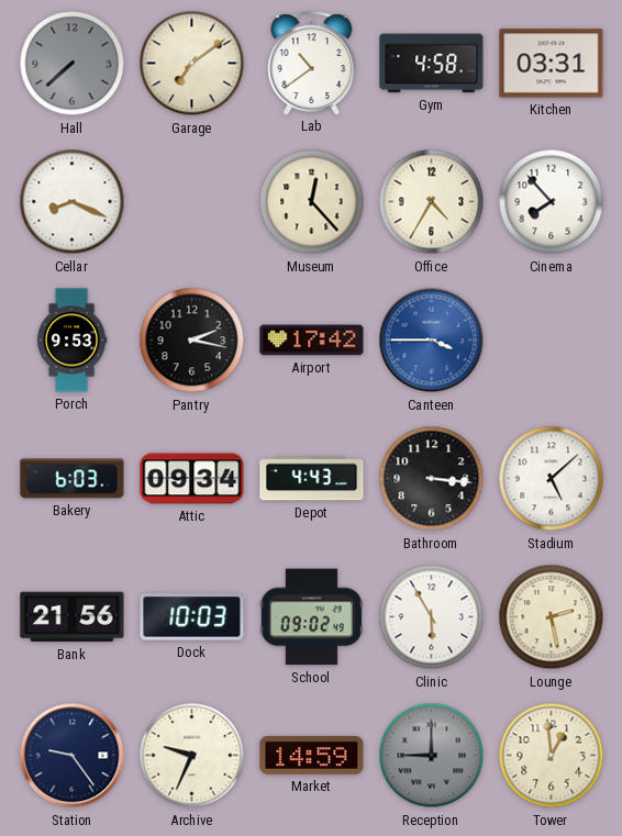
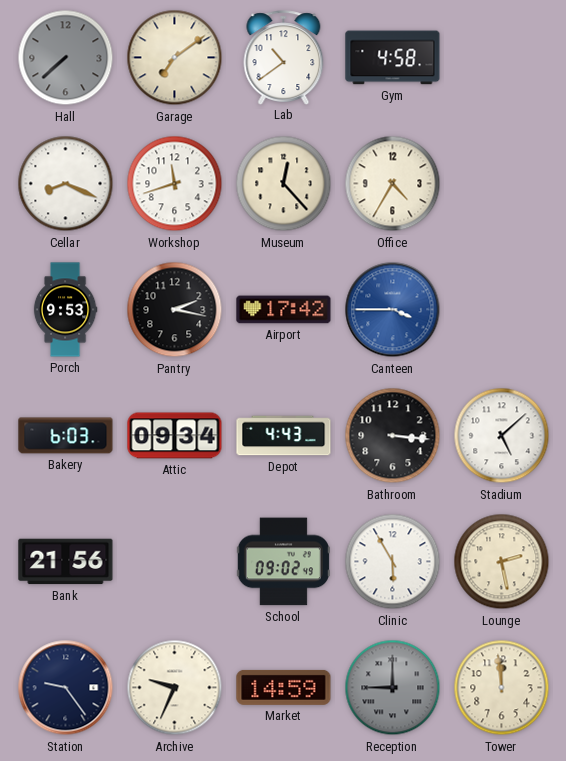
Kitchen: 03:31 -> none (552, 64)
Workshop: none -> 11:42 (175, 184)
Cinema: 7:53 -> none (552, 202)
Dock: 10:03 -> none (192, 617)
Tower: 12:59 -> 11:59 (502, 688)
